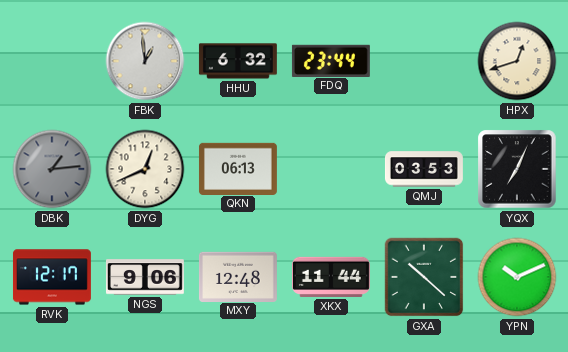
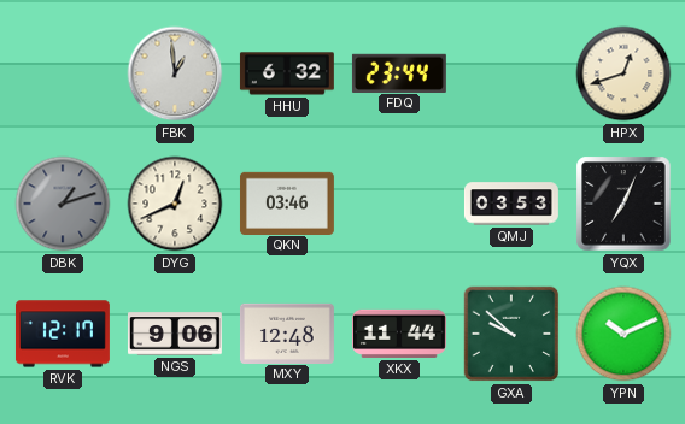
DBK: 1:14 -> 1:12 (63, 204)
QKN: 06:13 -> 03:46 (287, 202)
GXA: 10:22 -> 9:52 (511, 334)
